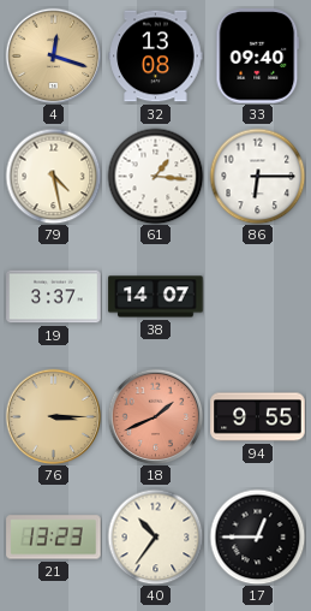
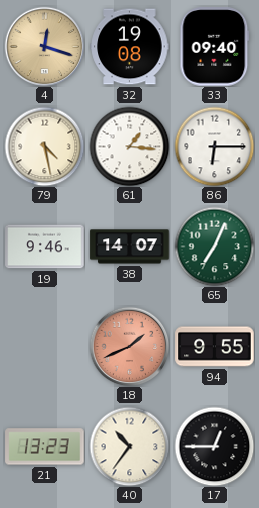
32: 13:08 -> 19:08 (130, 47)
19: 3:37 -> 9:46 (45, 247)
65: none -> 7:04 (214, 246)
76: 3:15 -> none (53, 416)
